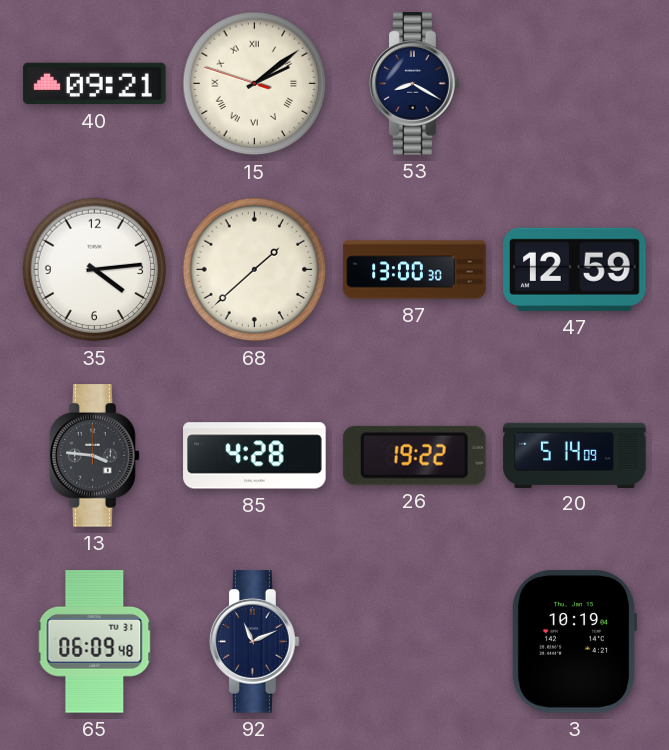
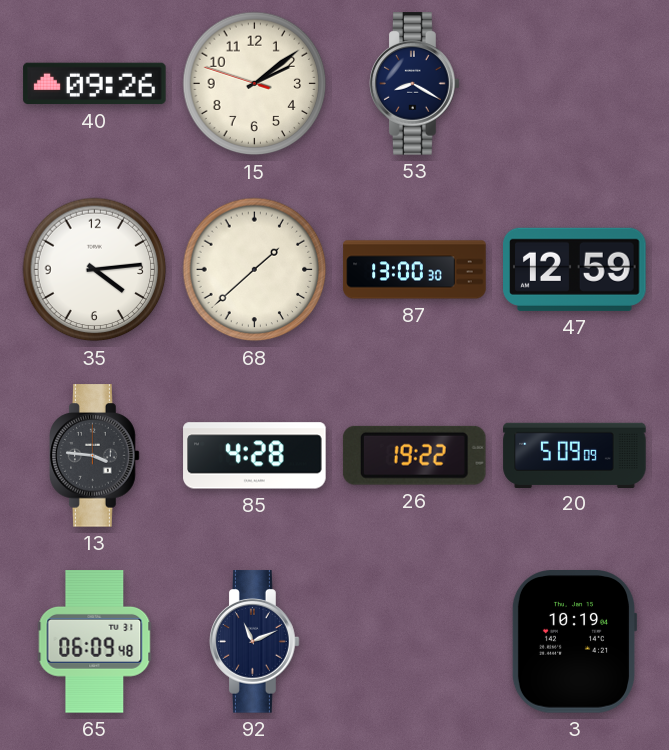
40: 09:21 -> 09:26 (95, 84)
15 numerals: Roman -> Arabic (255, 84)
20: 5:14 -> 5:09 (575, 455)
